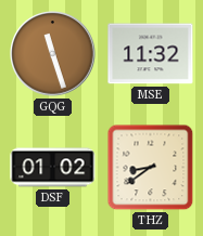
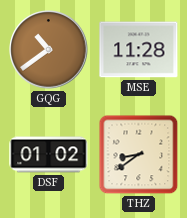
GQG: 11:27 -> 10:39 (49, 50)
MSE: 11:32 -> 11:28 (139, 50)
